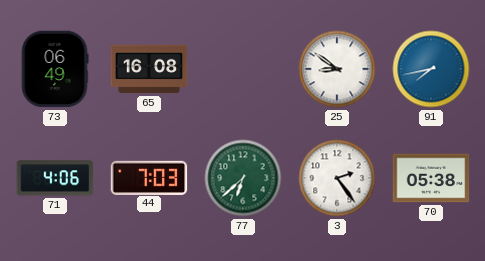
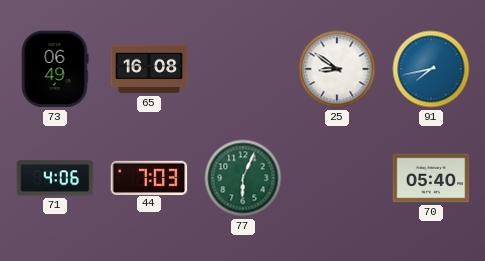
77: 6:38 -> 6:04 (243, 178)
3: 2:24 -> none (337, 178)
70: 05:38 -> 05:40 (431, 178)
